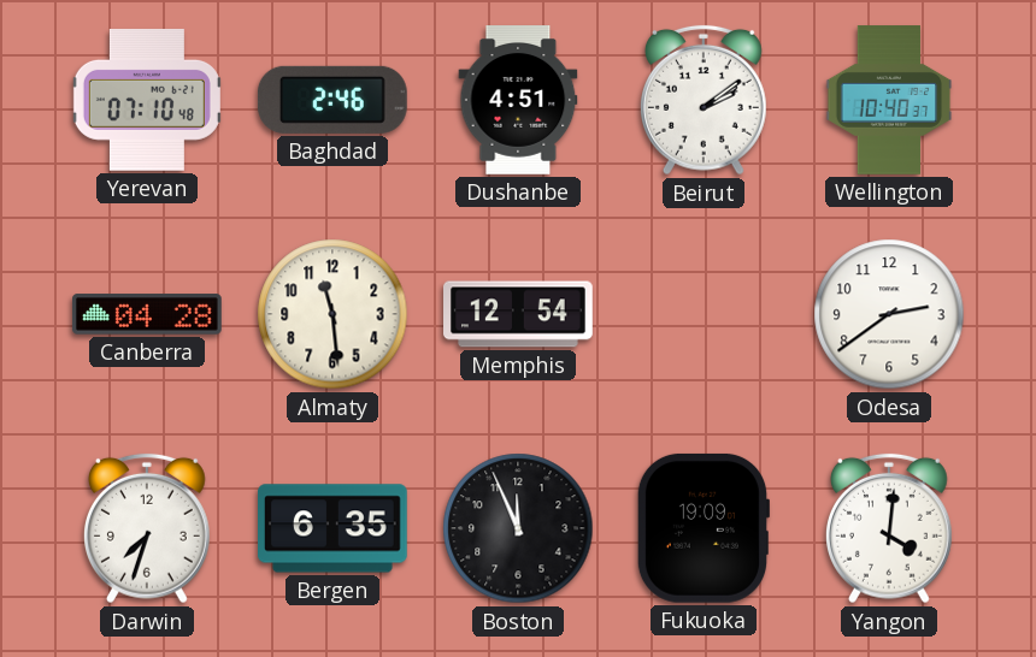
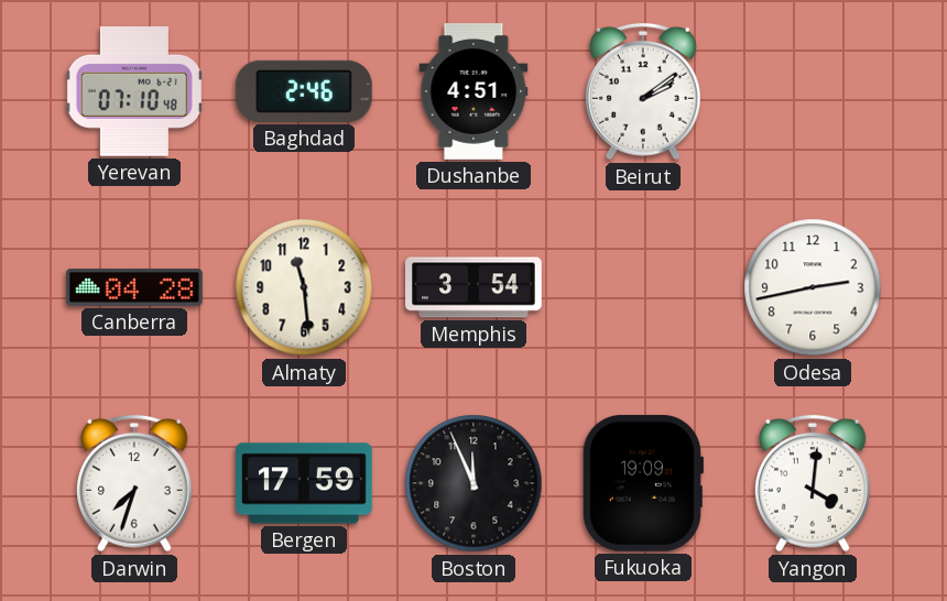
Wellington: 10:40 -> none (889, 100)
Memphis: 12:54 -> 3:54 (475, 287)
Odesa: 2:39 -> 2:43 (813, 287)
Bergen: 6:35 -> 17:59 (305, 483)
